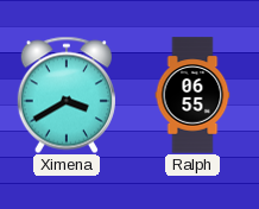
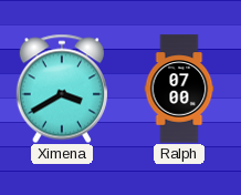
Ralph: 06:55 -> 07:00 (179, 89)
